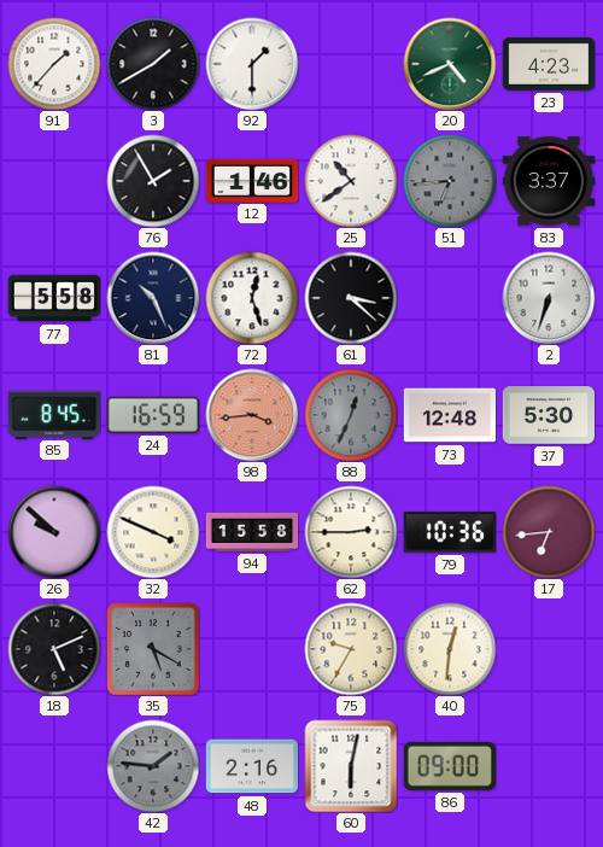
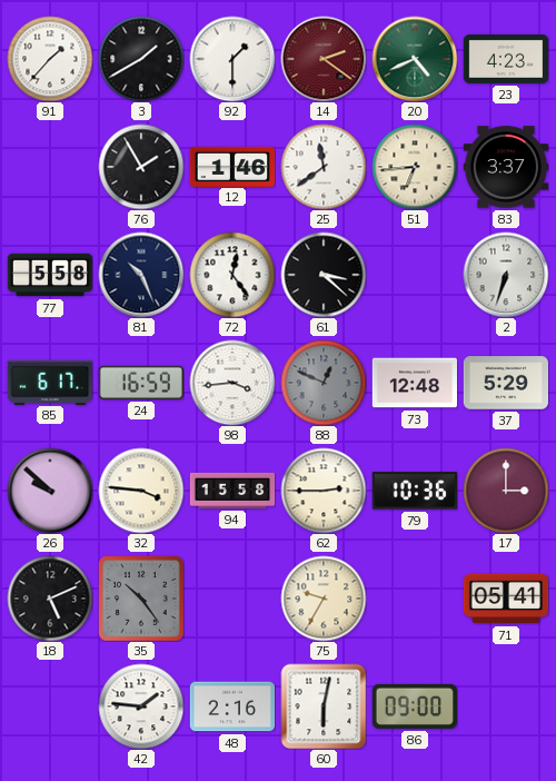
14: none -> 2:21 (324, 59)
25: 10:39 -> 11:39 (324, 167)
51 dial: grey -> cream (415, 167)
72: 12:27 -> 12:24 (232, 275)
85: 8:45 -> 6:17 (49, 382)
98 dial: salmon -> white (232, 383)
88: 12:34 -> 12:49 (324, 383)
37: 5:30 -> 5:29 (505, 383)
32: 3:49 -> 3:46 (141, 491)
17: 6:44 -> 3:00 (506, 491)
35: 5:20 -> 10:24 (141, 599)
40: 12:31 -> none (450, 649)
71: none -> 05:41 (506, 599)
42 dial: grey -> white (141, 706)
